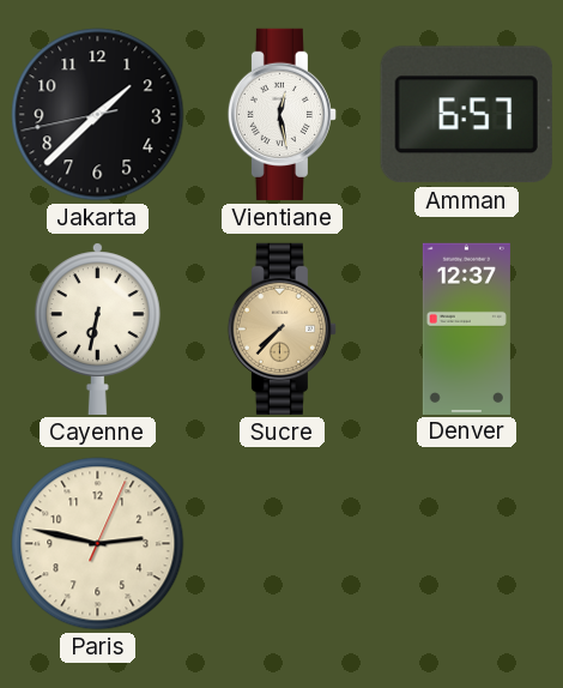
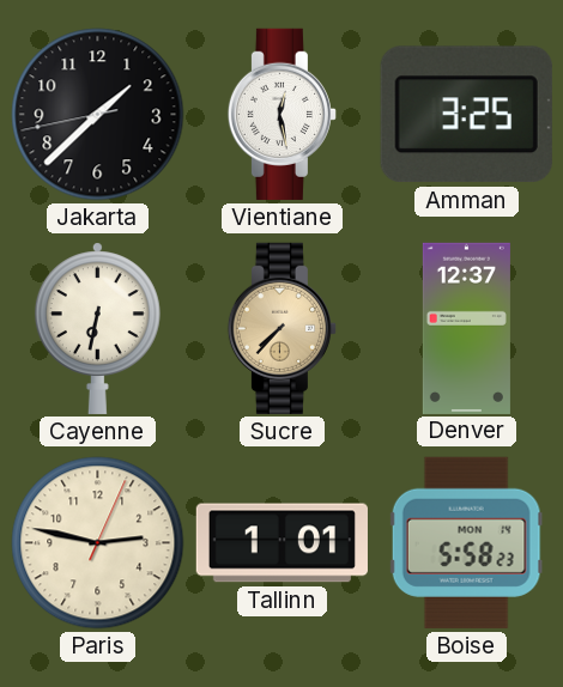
Amman: 6:57 -> 3:25 (466, 115)
Tallinn: none -> 1:01 (281, 543)
Boise: none -> 5:58 (466, 542)
